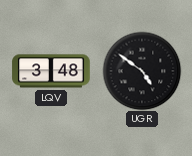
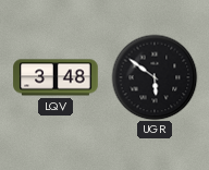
UGR: 4:51 -> 5:51 (155, 77)
